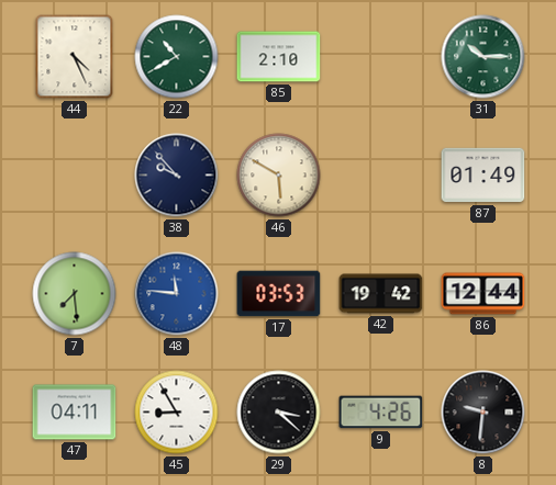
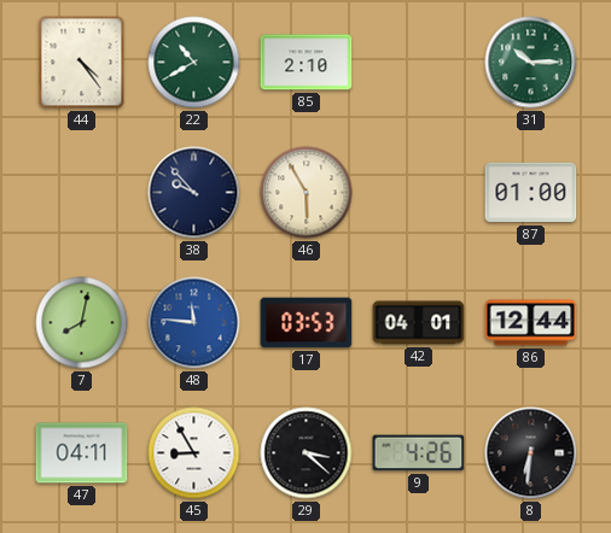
44: 4:26 -> 4:24 (82, 63)
46: 5:50 -> 5:55 (307, 193)
87: 01:49 -> 01:00 (531, 193)
7: 7:29 -> 8:02 (82, 323)
42: 19:42 -> 04:01 (419, 323)
8: 9:31 -> 6:31 (531, 453)
